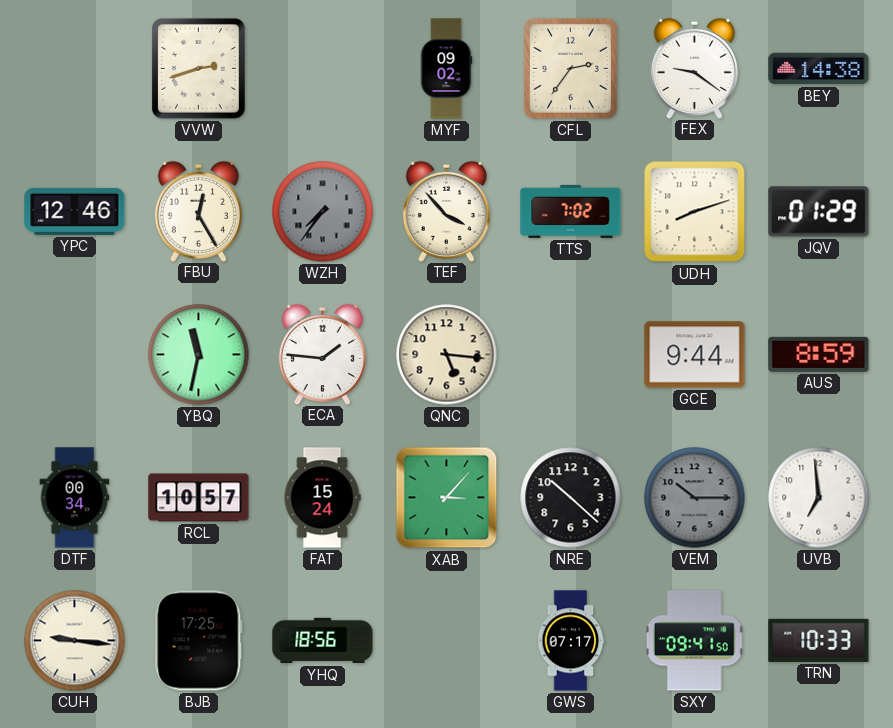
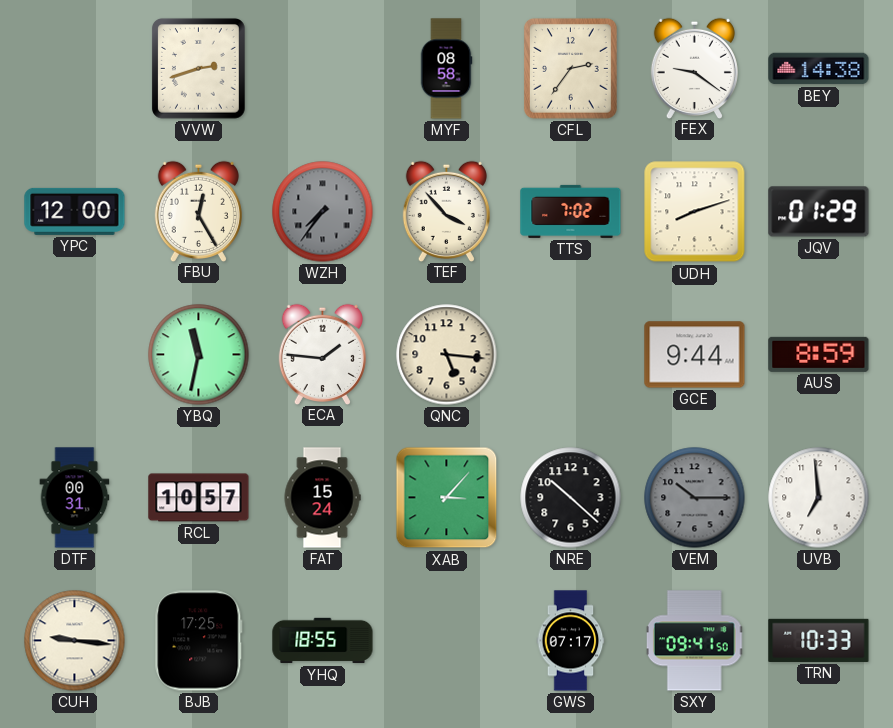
MYF: 09:02 -> 08:58 (446, 69)
YPC: 12:46 -> 12:00 (75, 211)
DTF: 00:34 -> 00:31 (75, 498)
YHQ: 18:56 -> 18:55 (323, 641)
